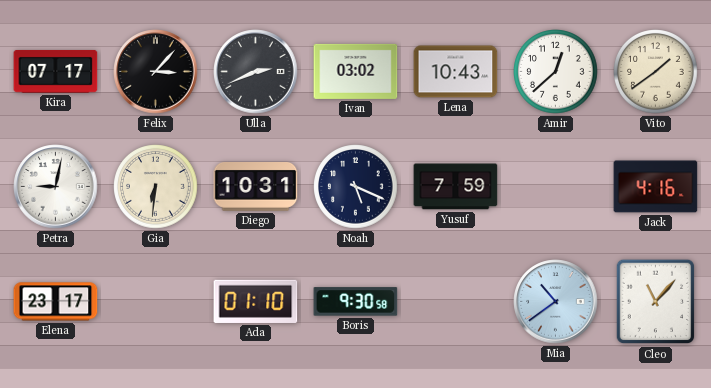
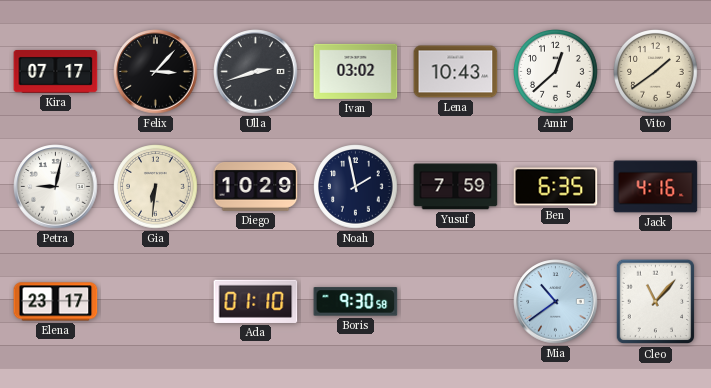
Ulla: 2:41 -> 2:42 (256, 72)
Diego: 10:31 -> 10:29 (256, 187)
Noah: 5:19 -> 1:58 (356, 187)
Ben: none -> 6:35 (556, 187)
